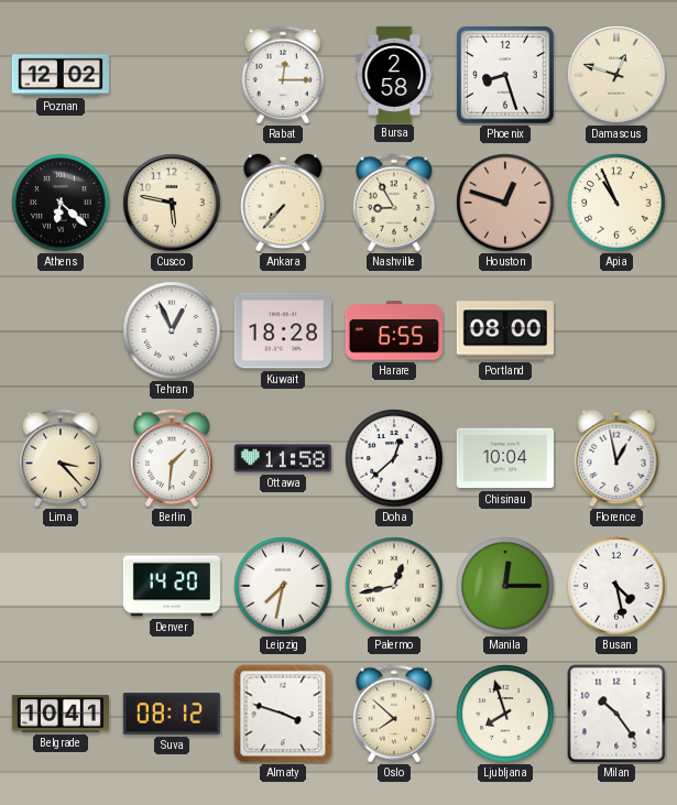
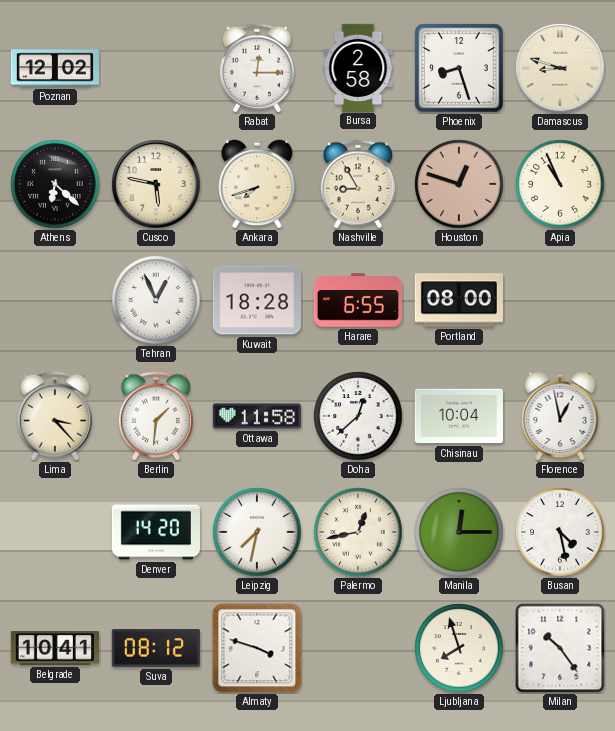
Damascus: 12:48 -> 8:48 (560, 68)
Ankara: 7:37 -> 7:42 (257, 184)
Oslo: 7:52 -> none (394, 714)
